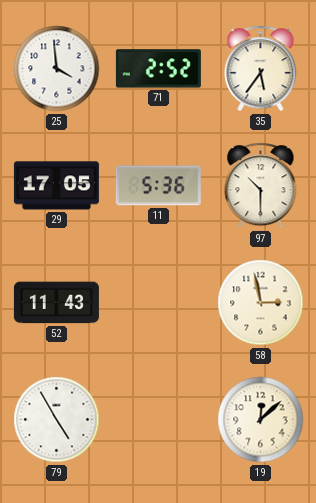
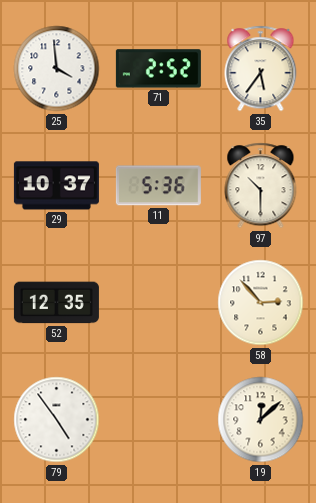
29: 17:05 -> 10:37 (56, 186)
52: 11:43 -> 12:35 (56, 303)
58: 2:58 -> 2:53 (261, 303)
79: 4:55 -> 4:54 (57, 420)
